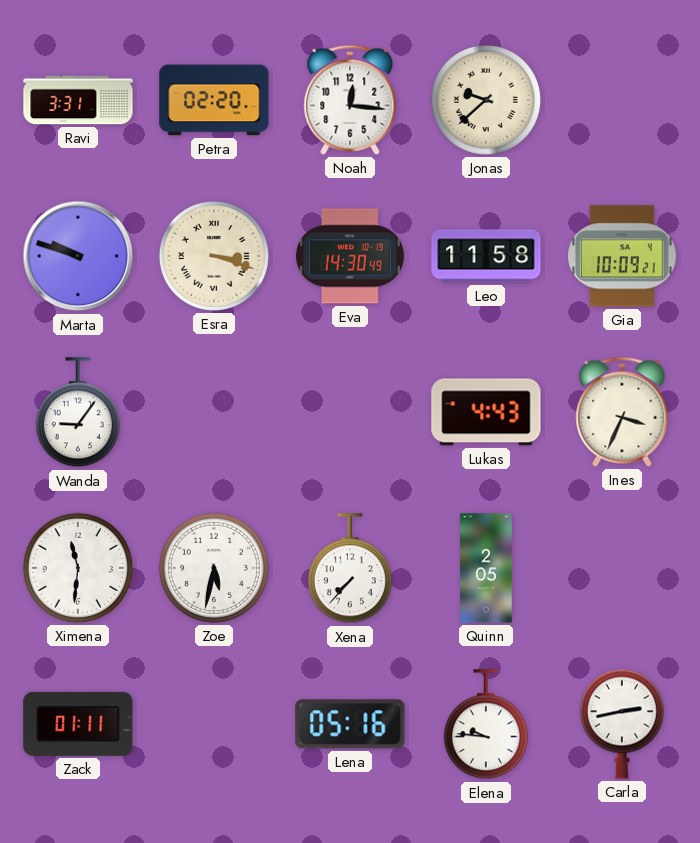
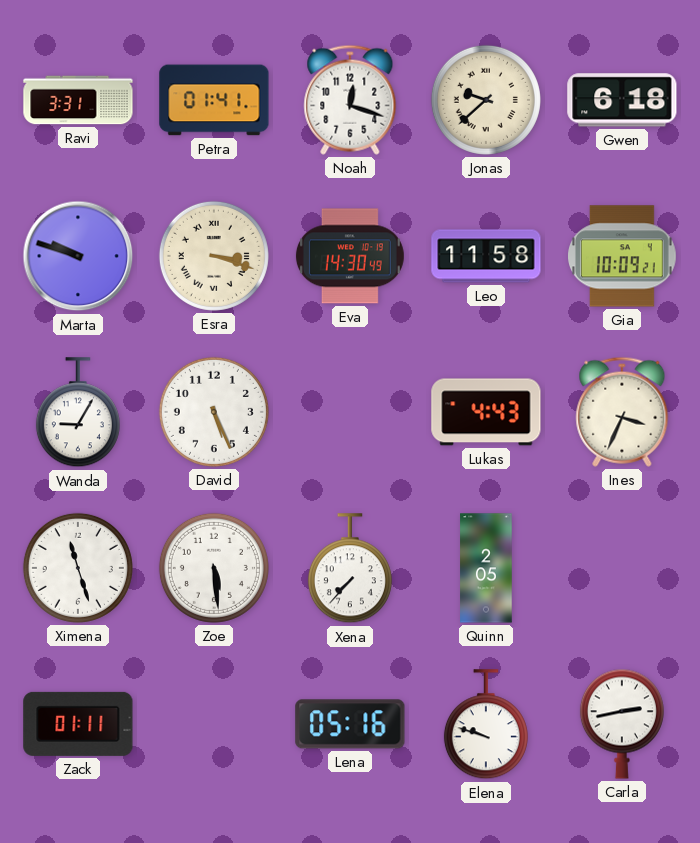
Petra: 02:20 -> 01:41 (214, 100)
Noah: 12:16 -> 12:18 (350, 100)
Gwen: none -> 6:18 (622, 100)
Wanda: 9:06 -> 9:05 (78, 413)
David: none -> 5:26 (214, 412)
Ximena: 11:31 -> 11:27 (78, 568)
Zoe: 5:32 -> 5:29 (214, 568)
Elena: 9:46 -> 9:48 (486, 725)
